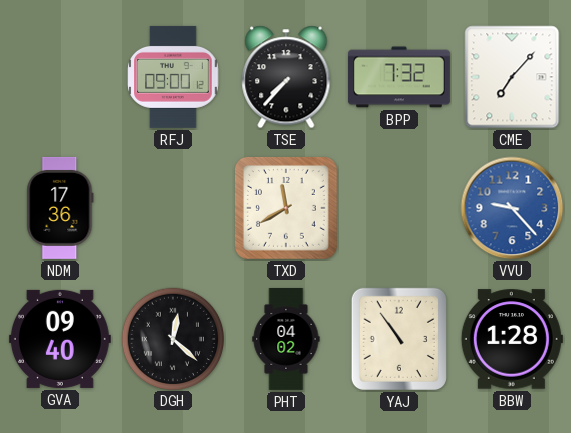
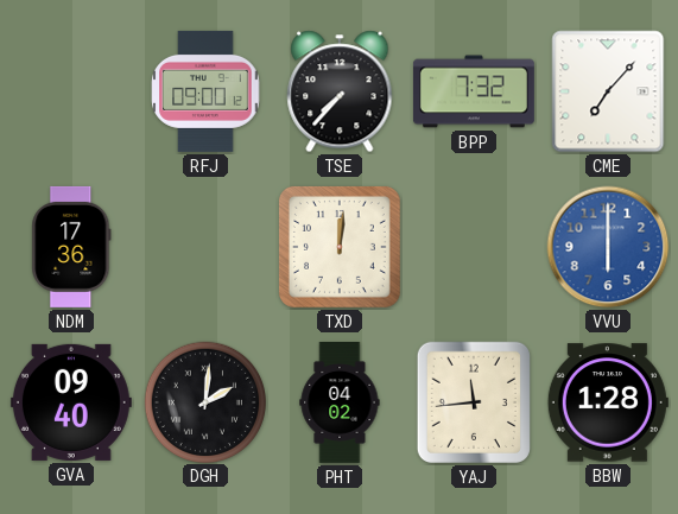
TXD: 11:40 -> 12:01 (340, 247)
VVU: 9:23 -> 6:00 (608, 247)
DGH: 12:22 -> 2:01 (204, 401)
YAJ: 10:54 -> 11:44 (474, 402)
